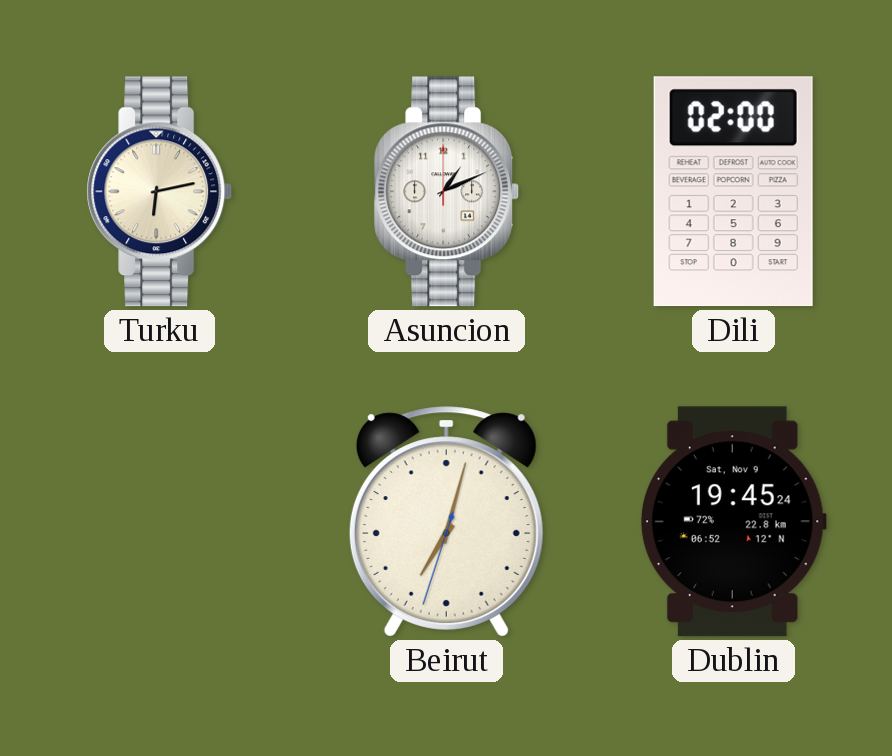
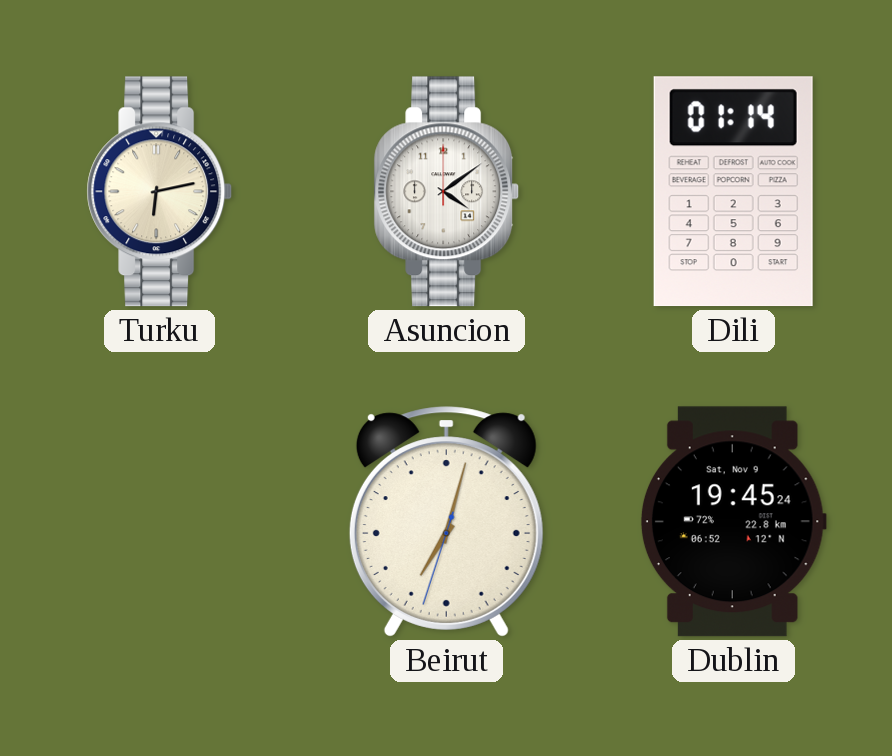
Asuncion: 1:11 -> 4:09 (447, 192)
Dili: 02:00 -> 01:14 (733, 192)
